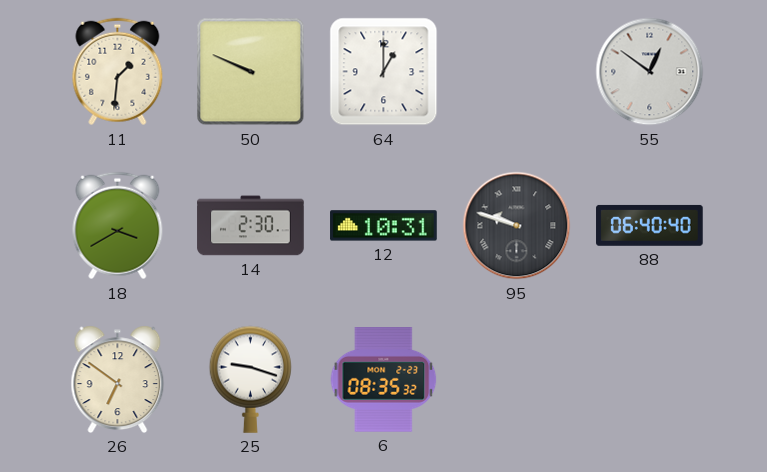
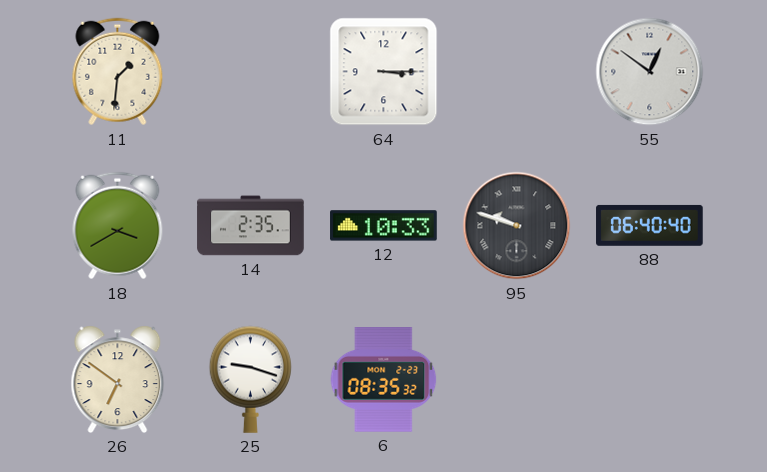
50: 9:49 -> none (251, 72)
64: 1:00 -> 3:15 (384, 72)
14: 2:30 -> 2:35 (251, 226)
12: 10:31 -> 10:33 (384, 226)
